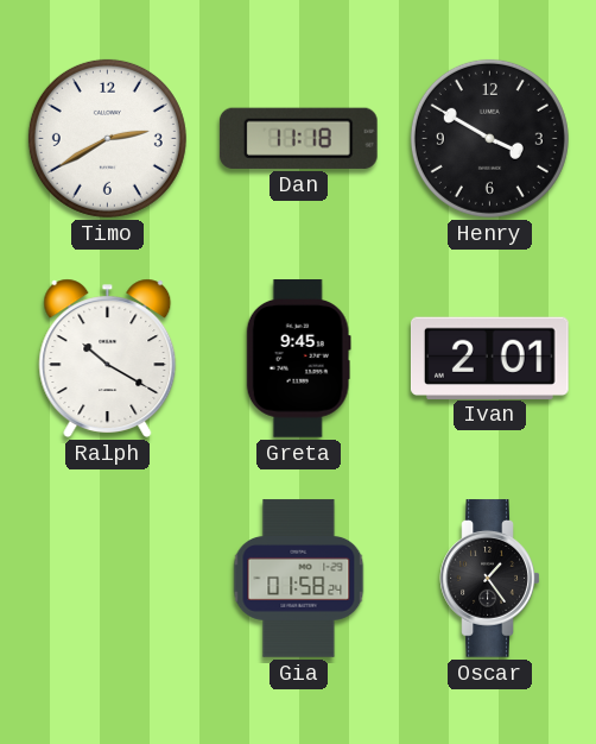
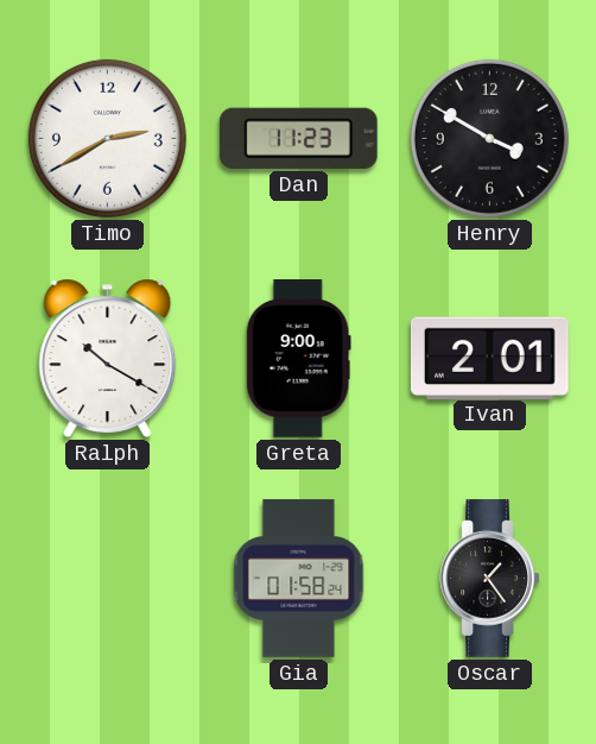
Dan: 11:18 -> 11:23 (298, 138)
Greta: 9:45 -> 9:00 (298, 359)
